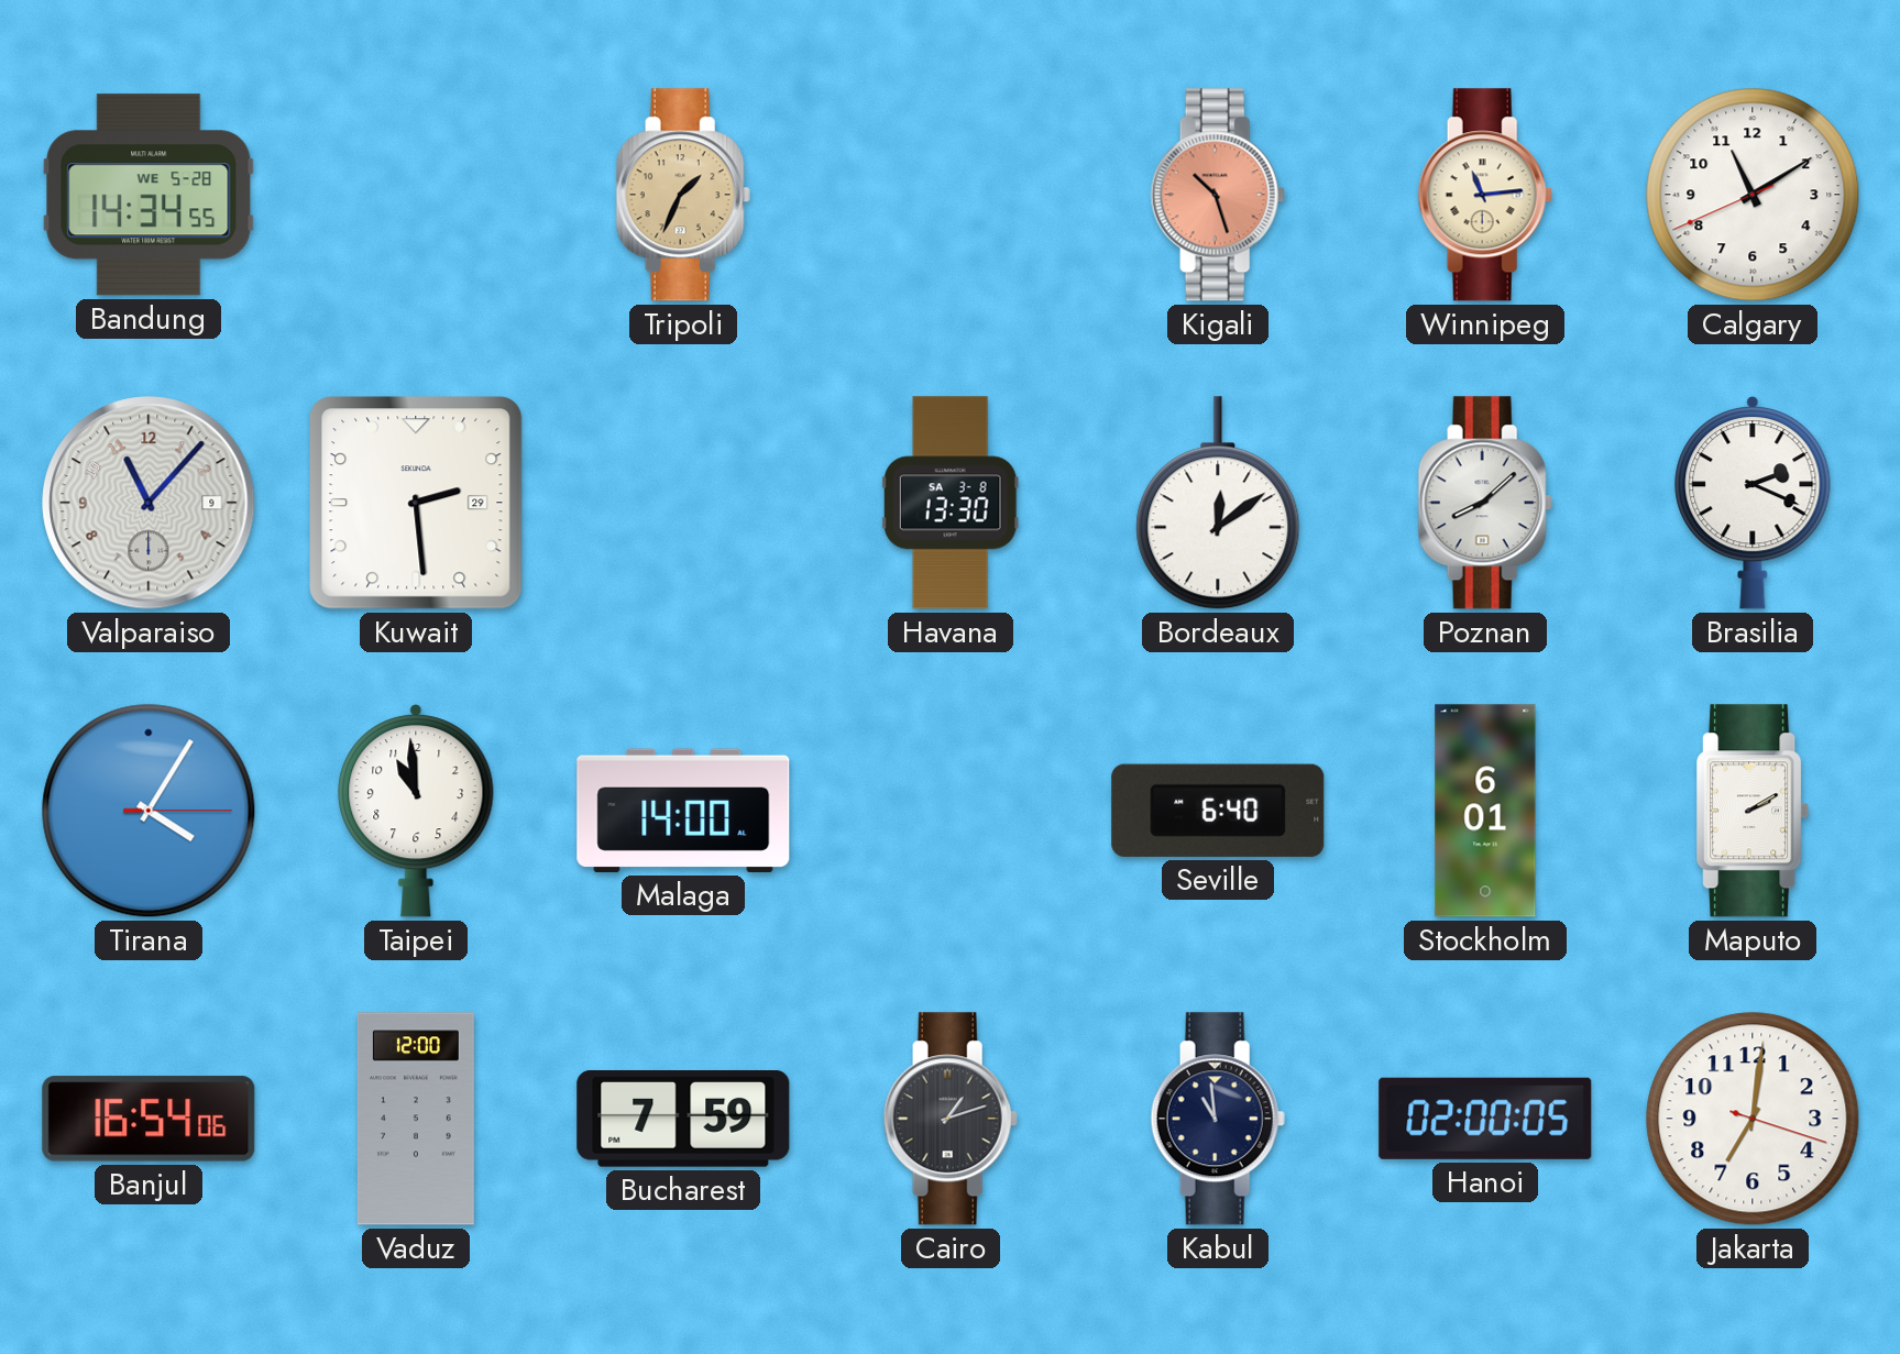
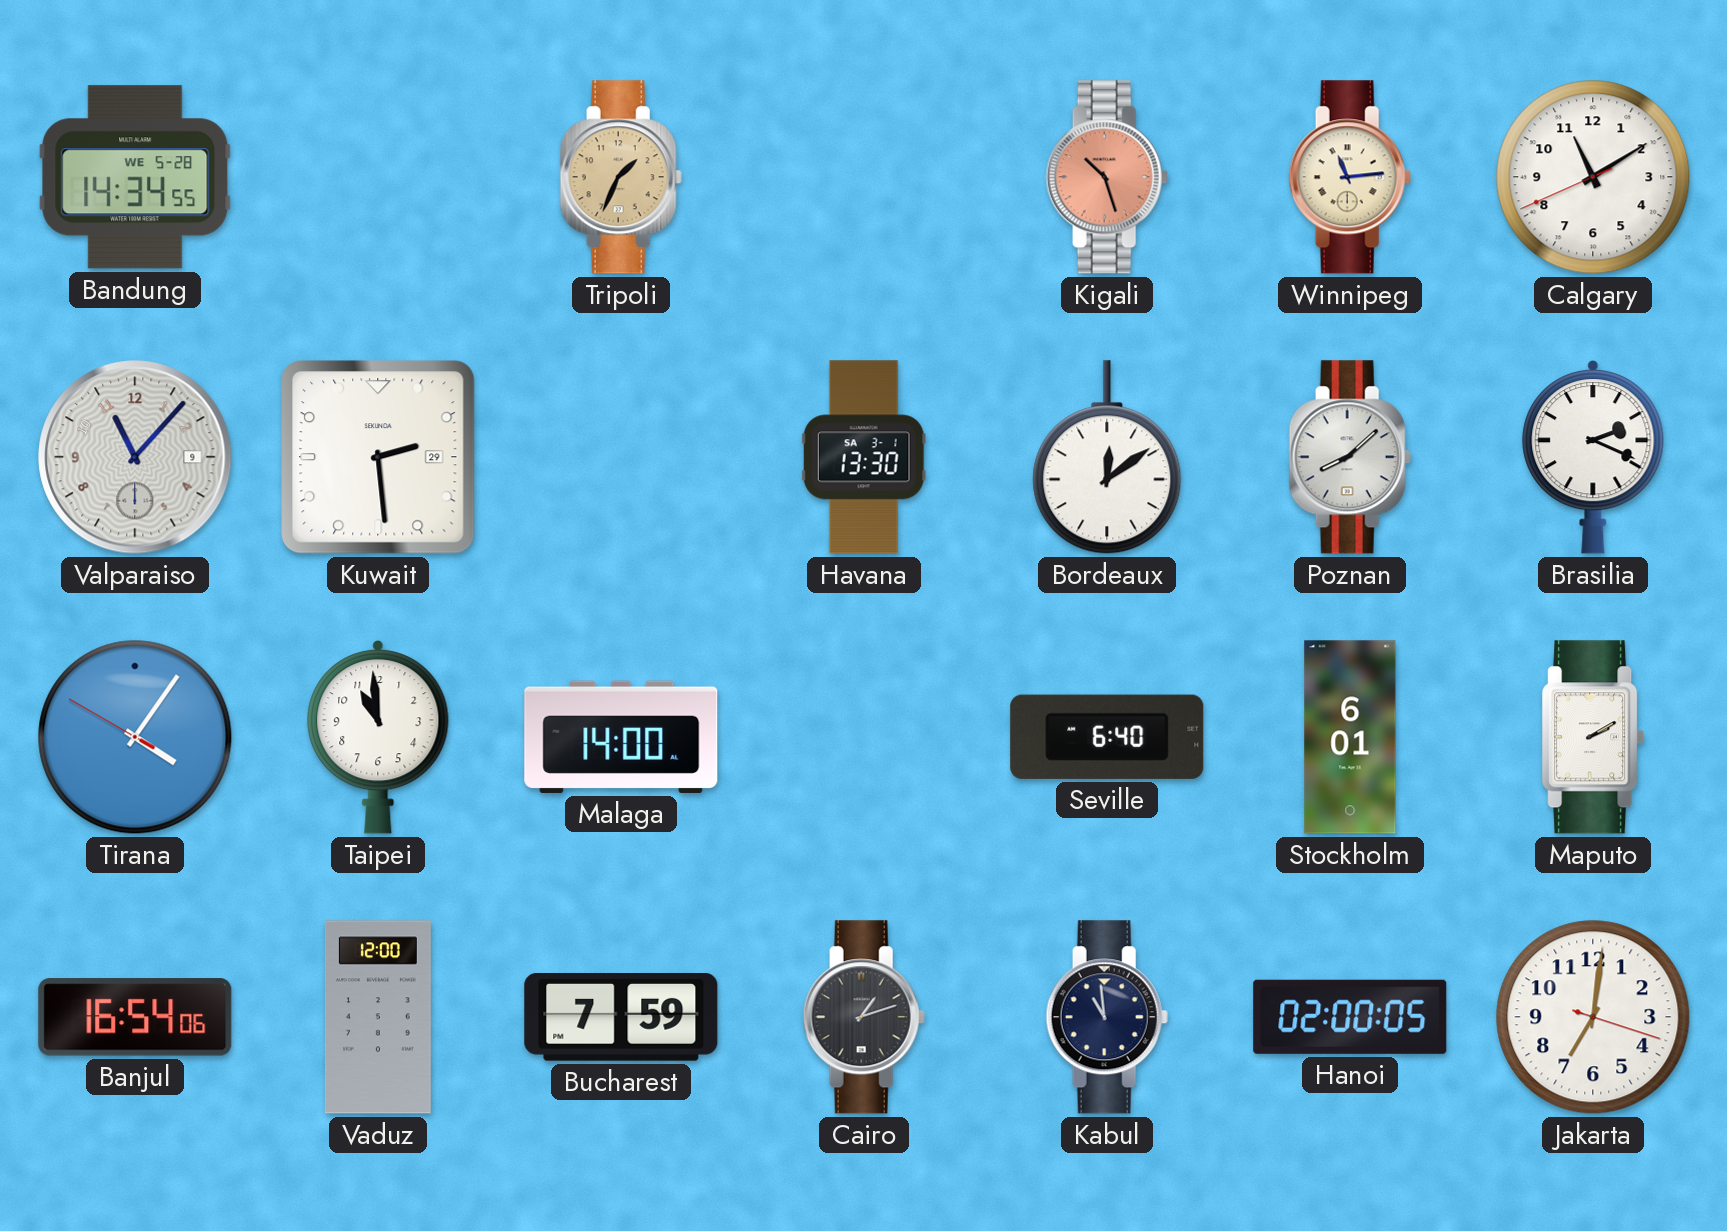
Havana date: SA 3-8 -> SA 3-1 (864, 457)
Tirana: 4:05:15 -> 4:05:50 (135, 737)
